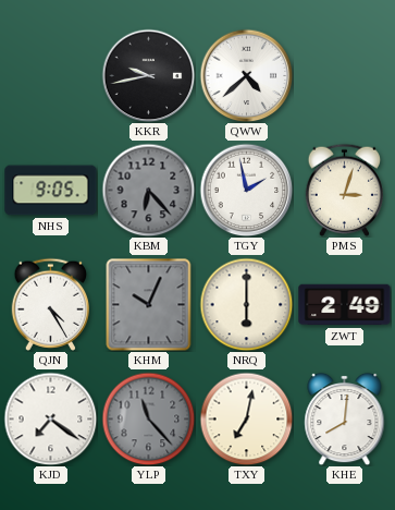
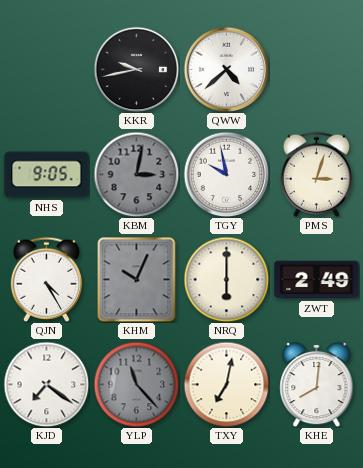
KBM: 6:23 -> 3:02 (136, 174)
TGY: 1:58 -> 9:58 (226, 174)
